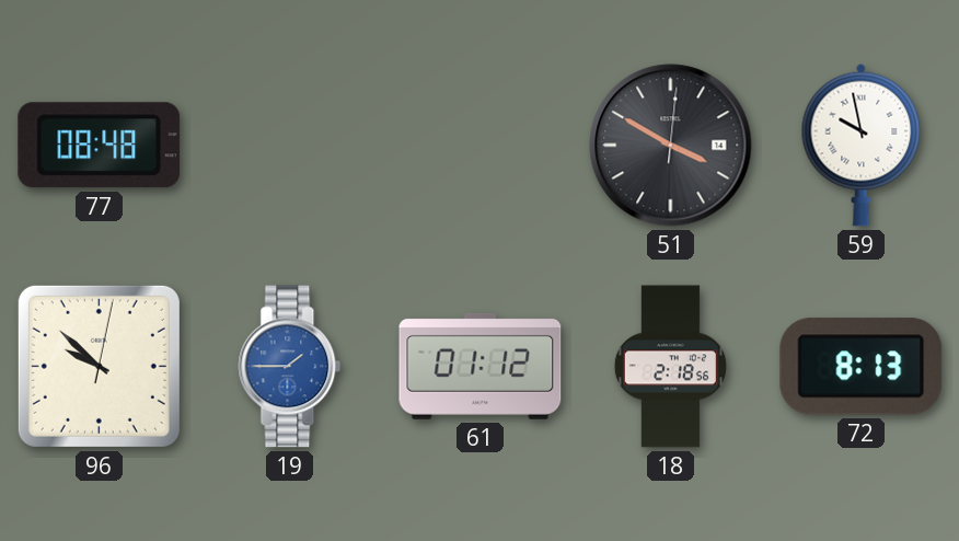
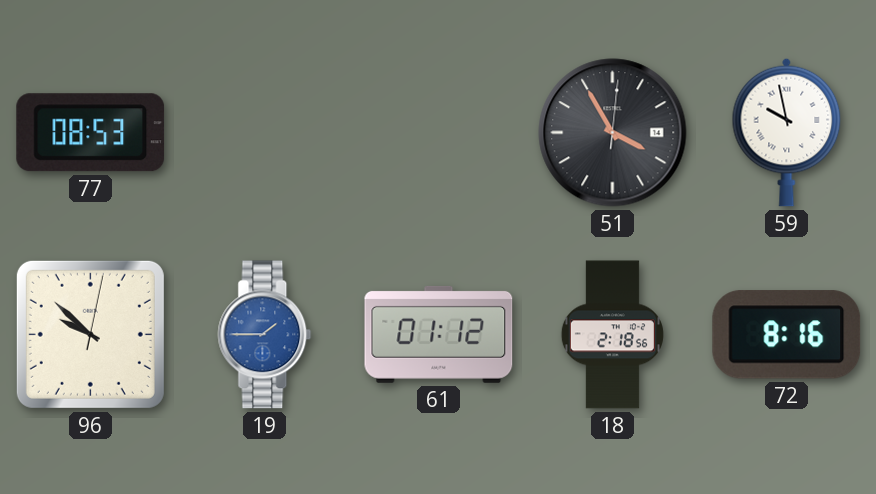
77: 08:48 -> 08:53 (91, 133)
51: 3:50 -> 3:55 (613, 133)
72: 8:13 -> 8:16 (787, 335)
